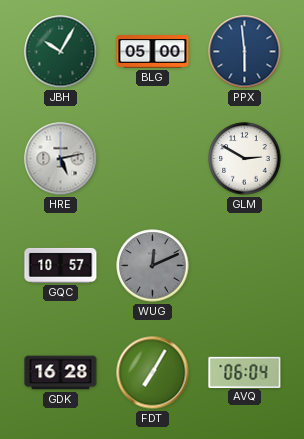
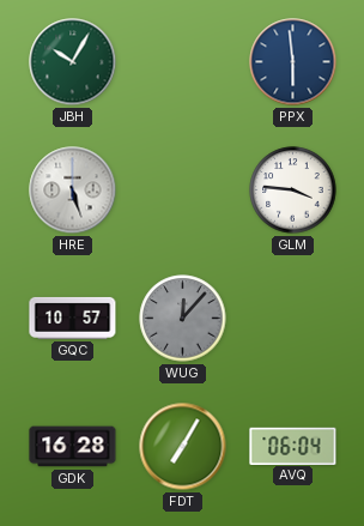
BLG: 05:00 -> none (153, 52)
HRE: 5:13 -> 5:27 (73, 191)
GLM: 2:50 -> 3:46 (293, 191)
WUG: 12:11 -> 12:07 (183, 319)
